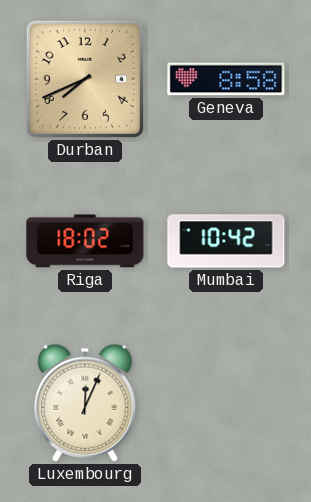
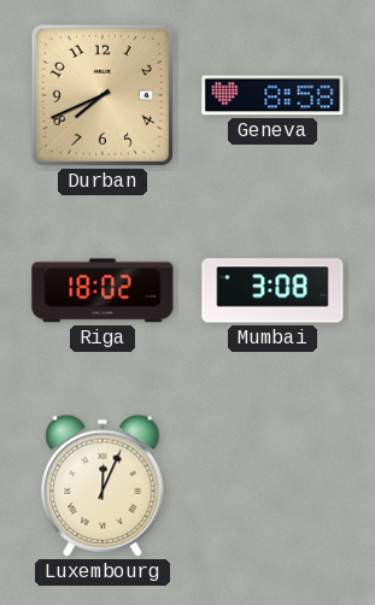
Mumbai: 10:42 -> 3:08 (273, 290)
